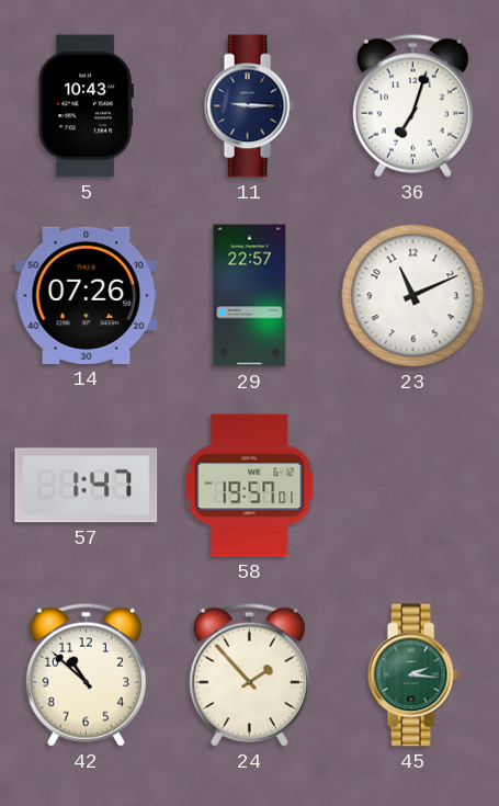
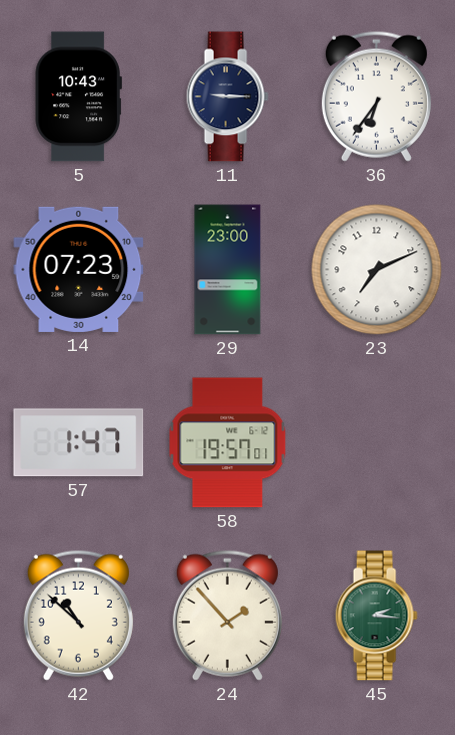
36: 7:03 -> 6:36 (376, 96)
14: 07:26 -> 07:23 (79, 269)
29: 22:57 -> 23:00 (228, 270)
23: 11:11 -> 7:11 (377, 270)
